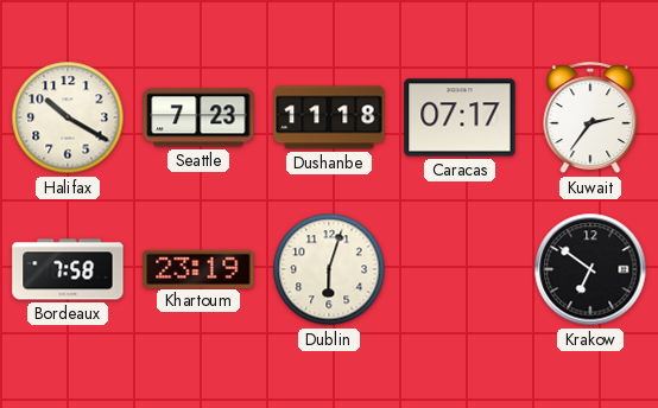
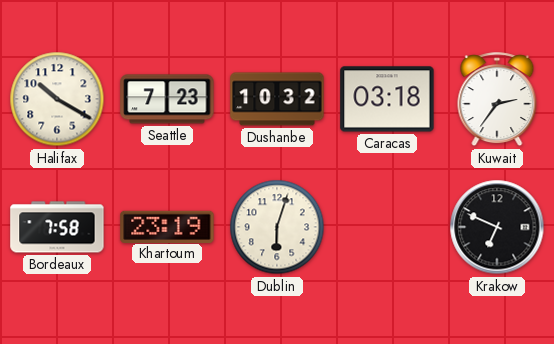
Dushanbe: 11:18 -> 10:32 (277, 99)
Caracas: 07:17 -> 03:18 (387, 99)
Krakow: 6:51 -> 6:49 (497, 227)
